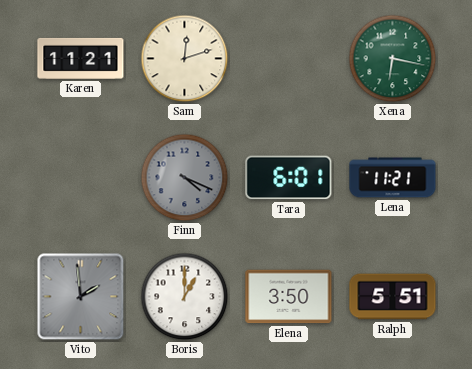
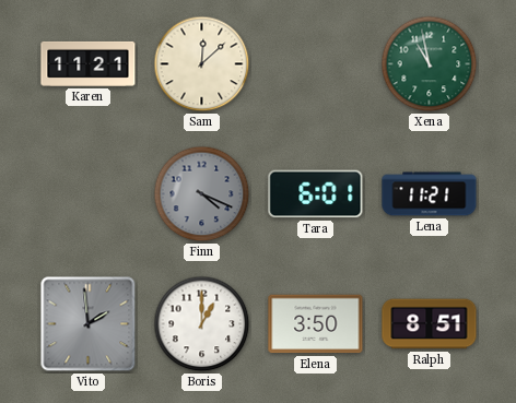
Sam: 12:12 -> 12:08 (202, 64)
Xena: 6:17 -> 10:58 (430, 64)
Ralph: 5:51 -> 8:51 (430, 324)
